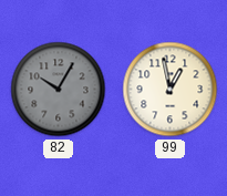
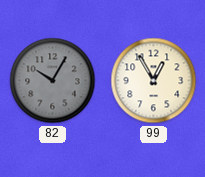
99: 12:58 -> 12:55 (154, 81)
